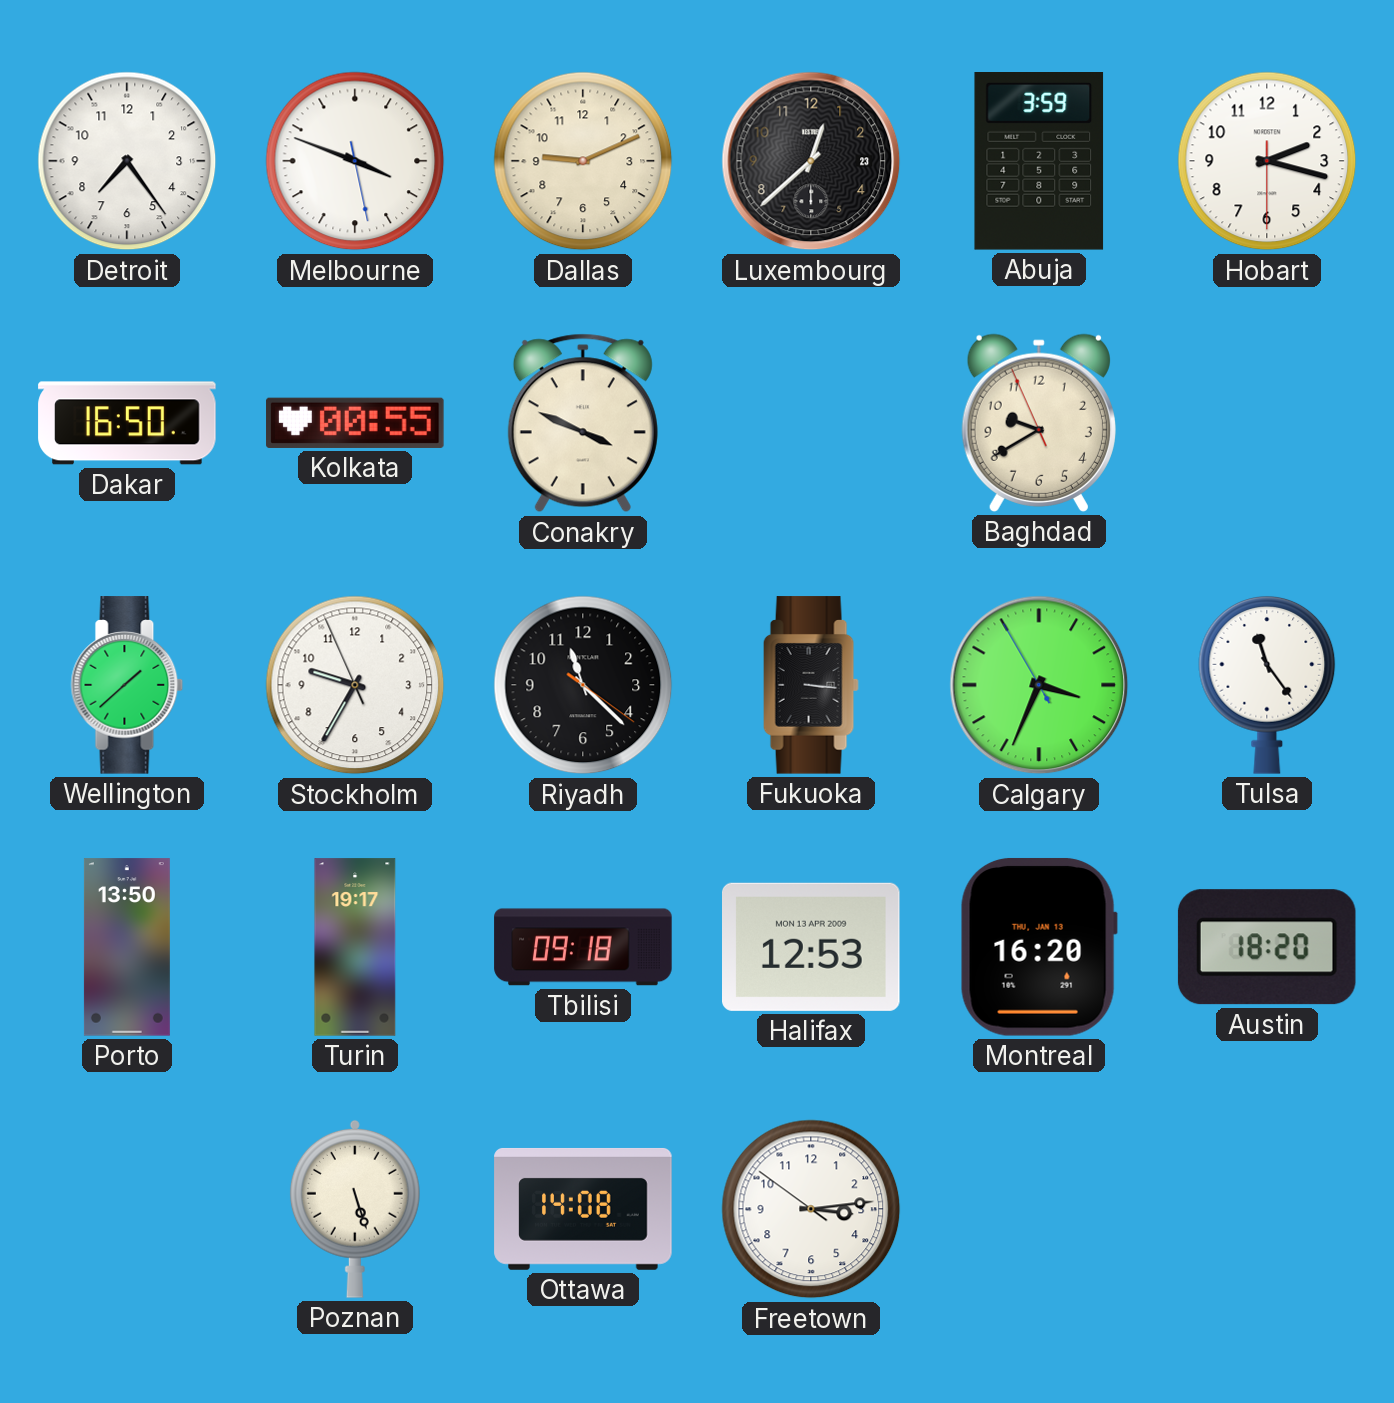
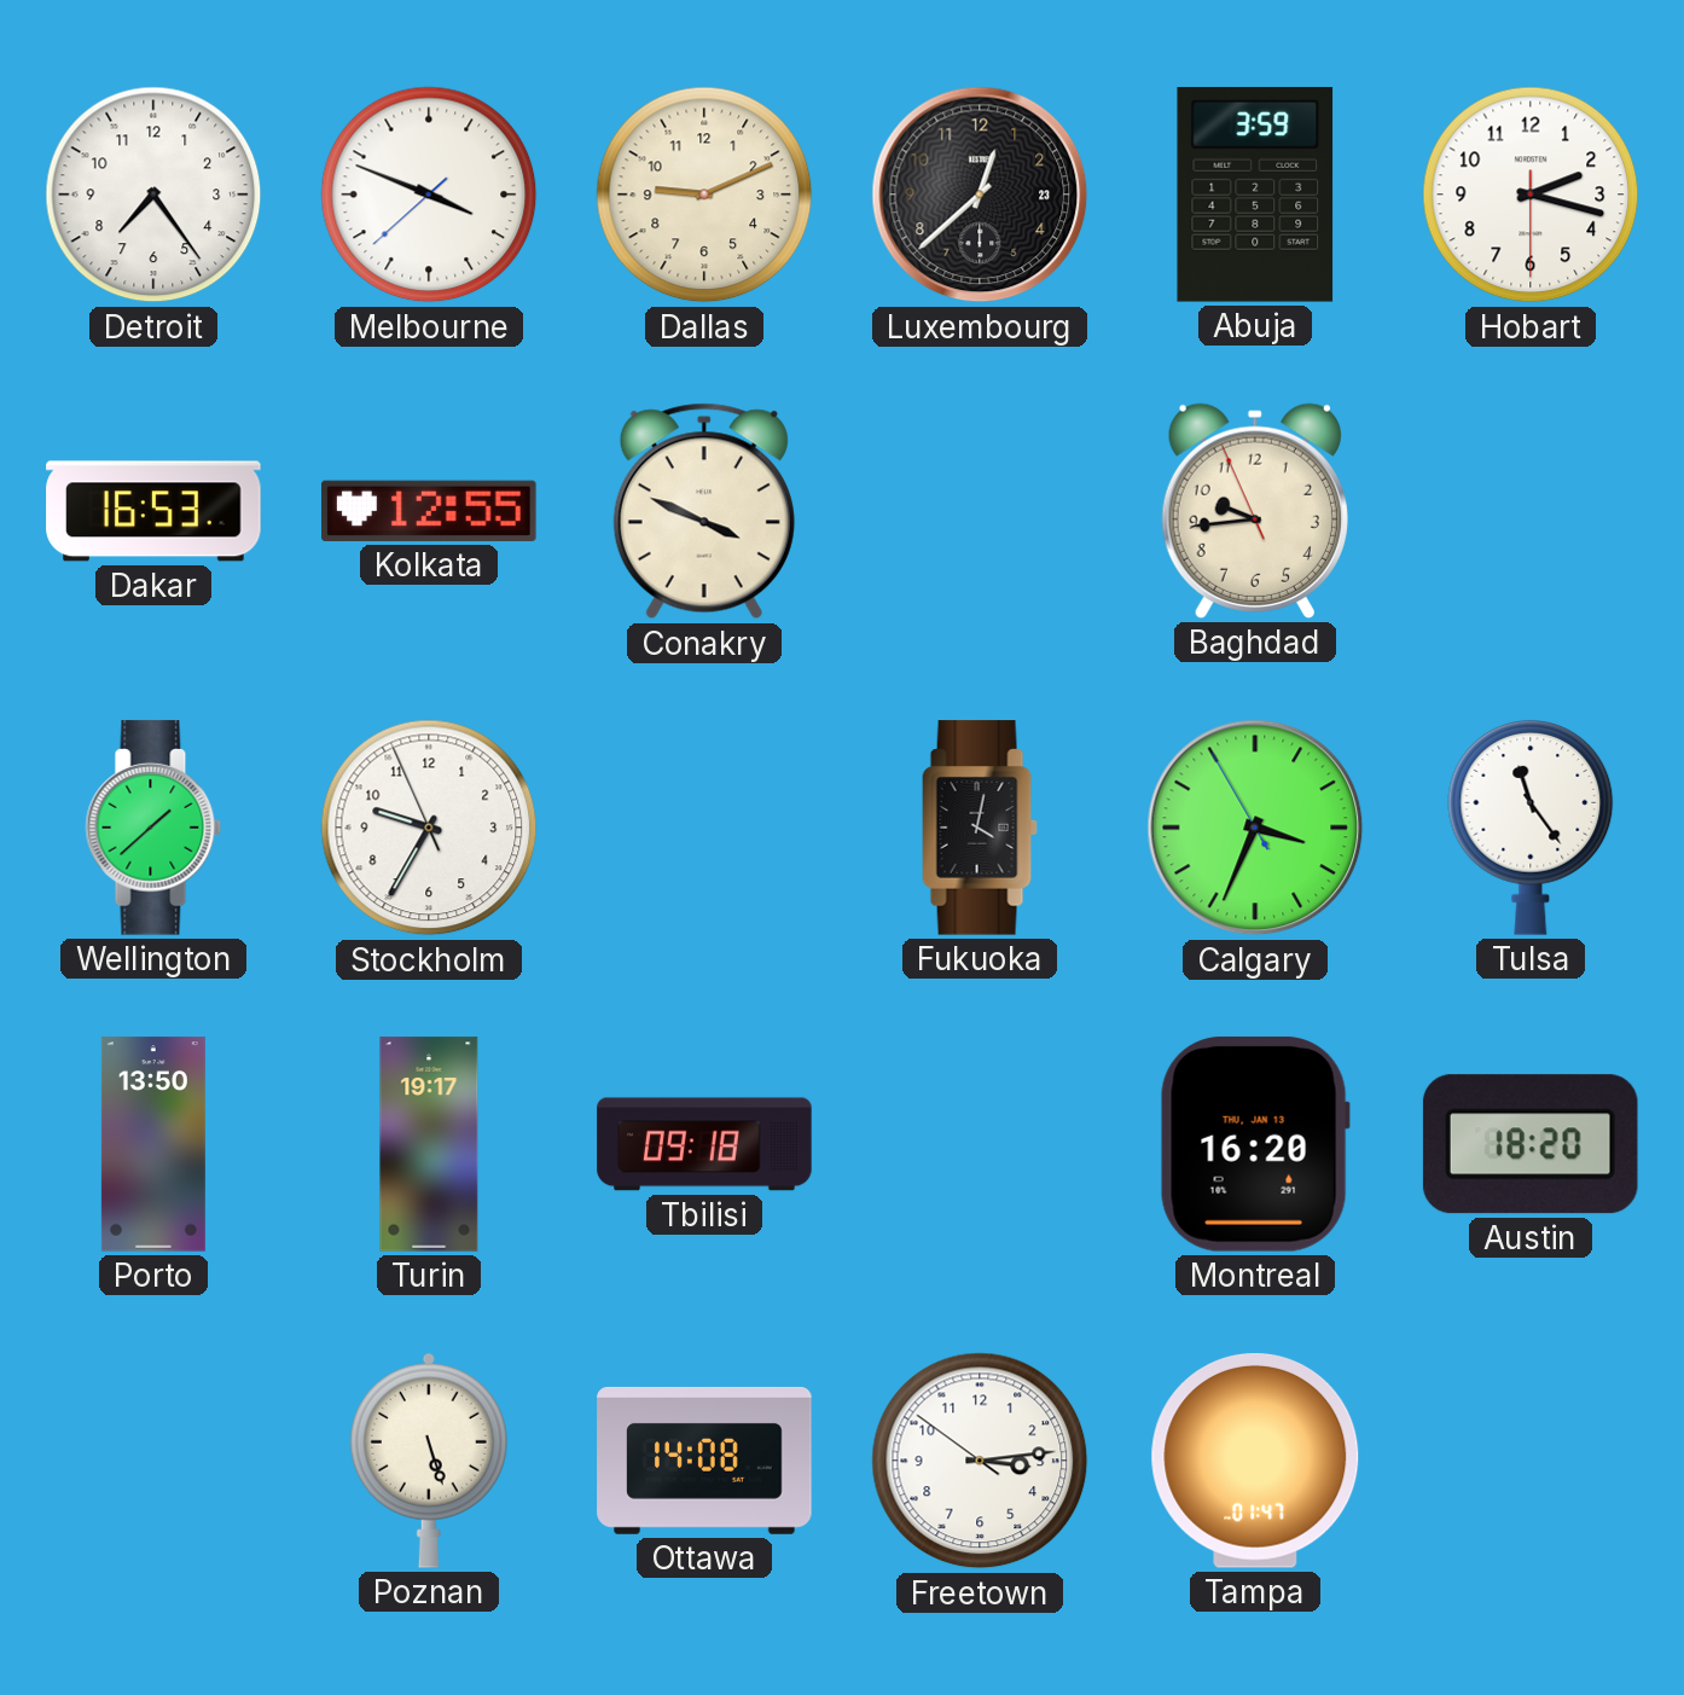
Melbourne: 3:48:28 -> 3:48:38 (429, 195)
Dakar: 16:50 -> 16:53 (153, 511)
Kolkata: 00:55 -> 12:55 (429, 511)
Baghdad: 9:39 -> 9:43 (1255, 511)
Riyadh: 11:22 -> none (583, 685)
Fukuoka: 3:16 -> 4:02 (980, 828)
Halifax: 12:53 -> none (812, 947)
Tampa: none -> 01:47 (1255, 1462)
